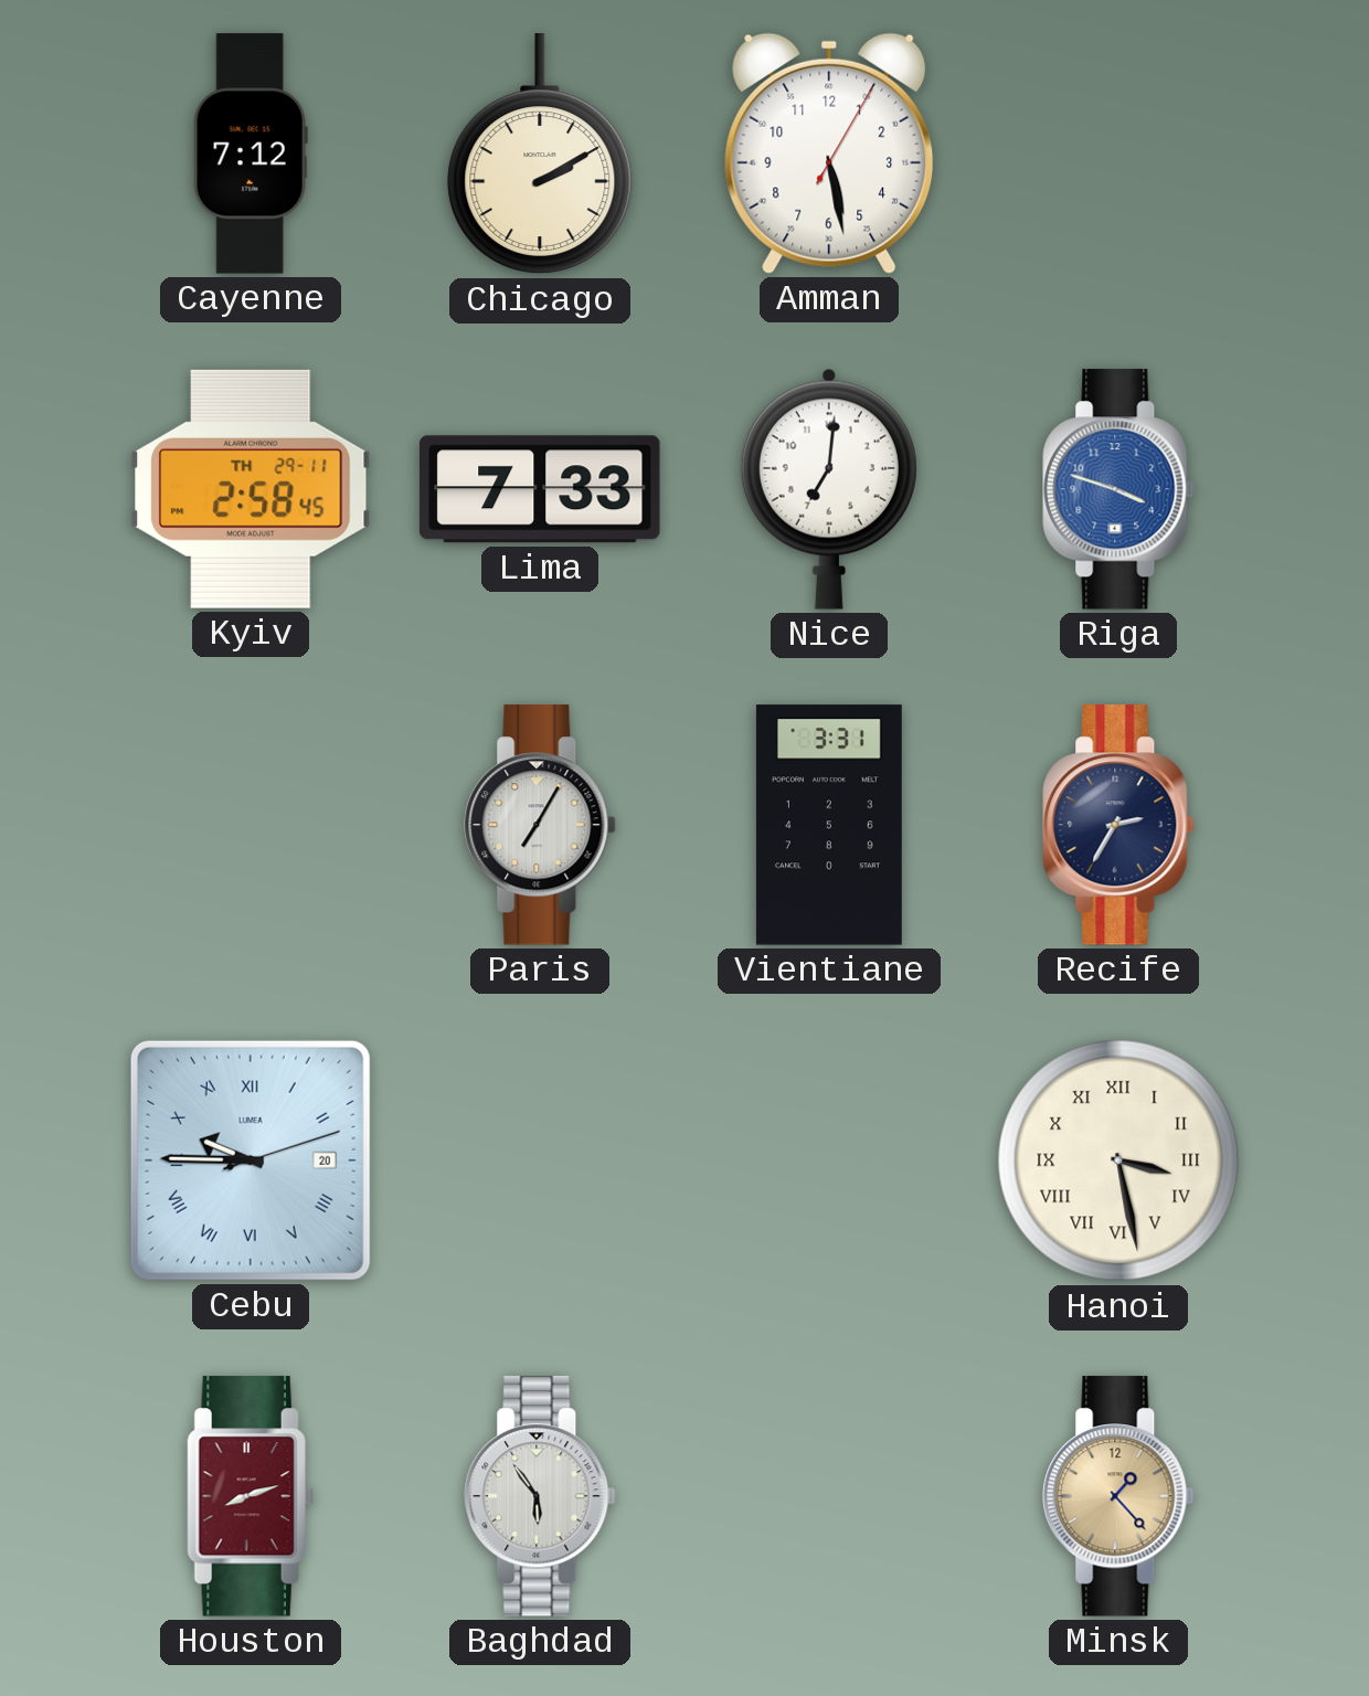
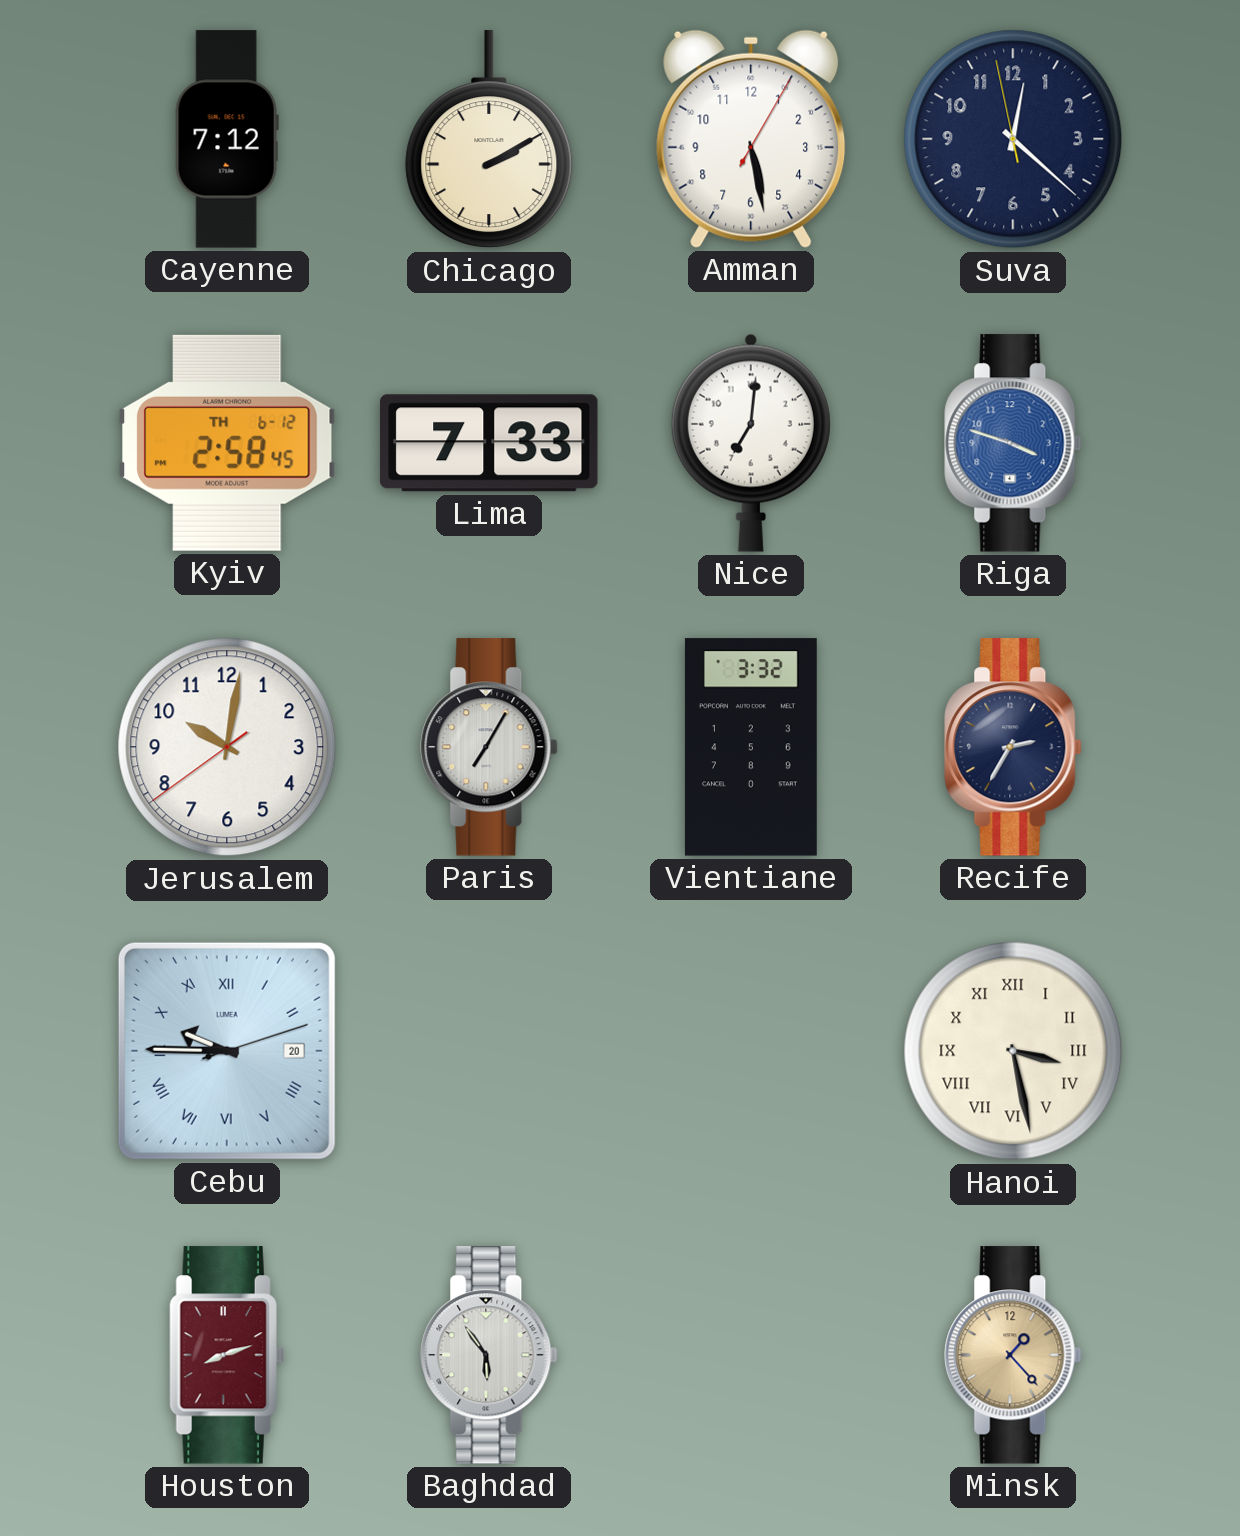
Suva: none -> 12:21 (1013, 139)
Kyiv date: TH 29-11 -> TH 6-12 (228, 443)
Jerusalem: none -> 10:01 (227, 747)
Vientiane: 3:31 -> 3:32 (751, 747)
